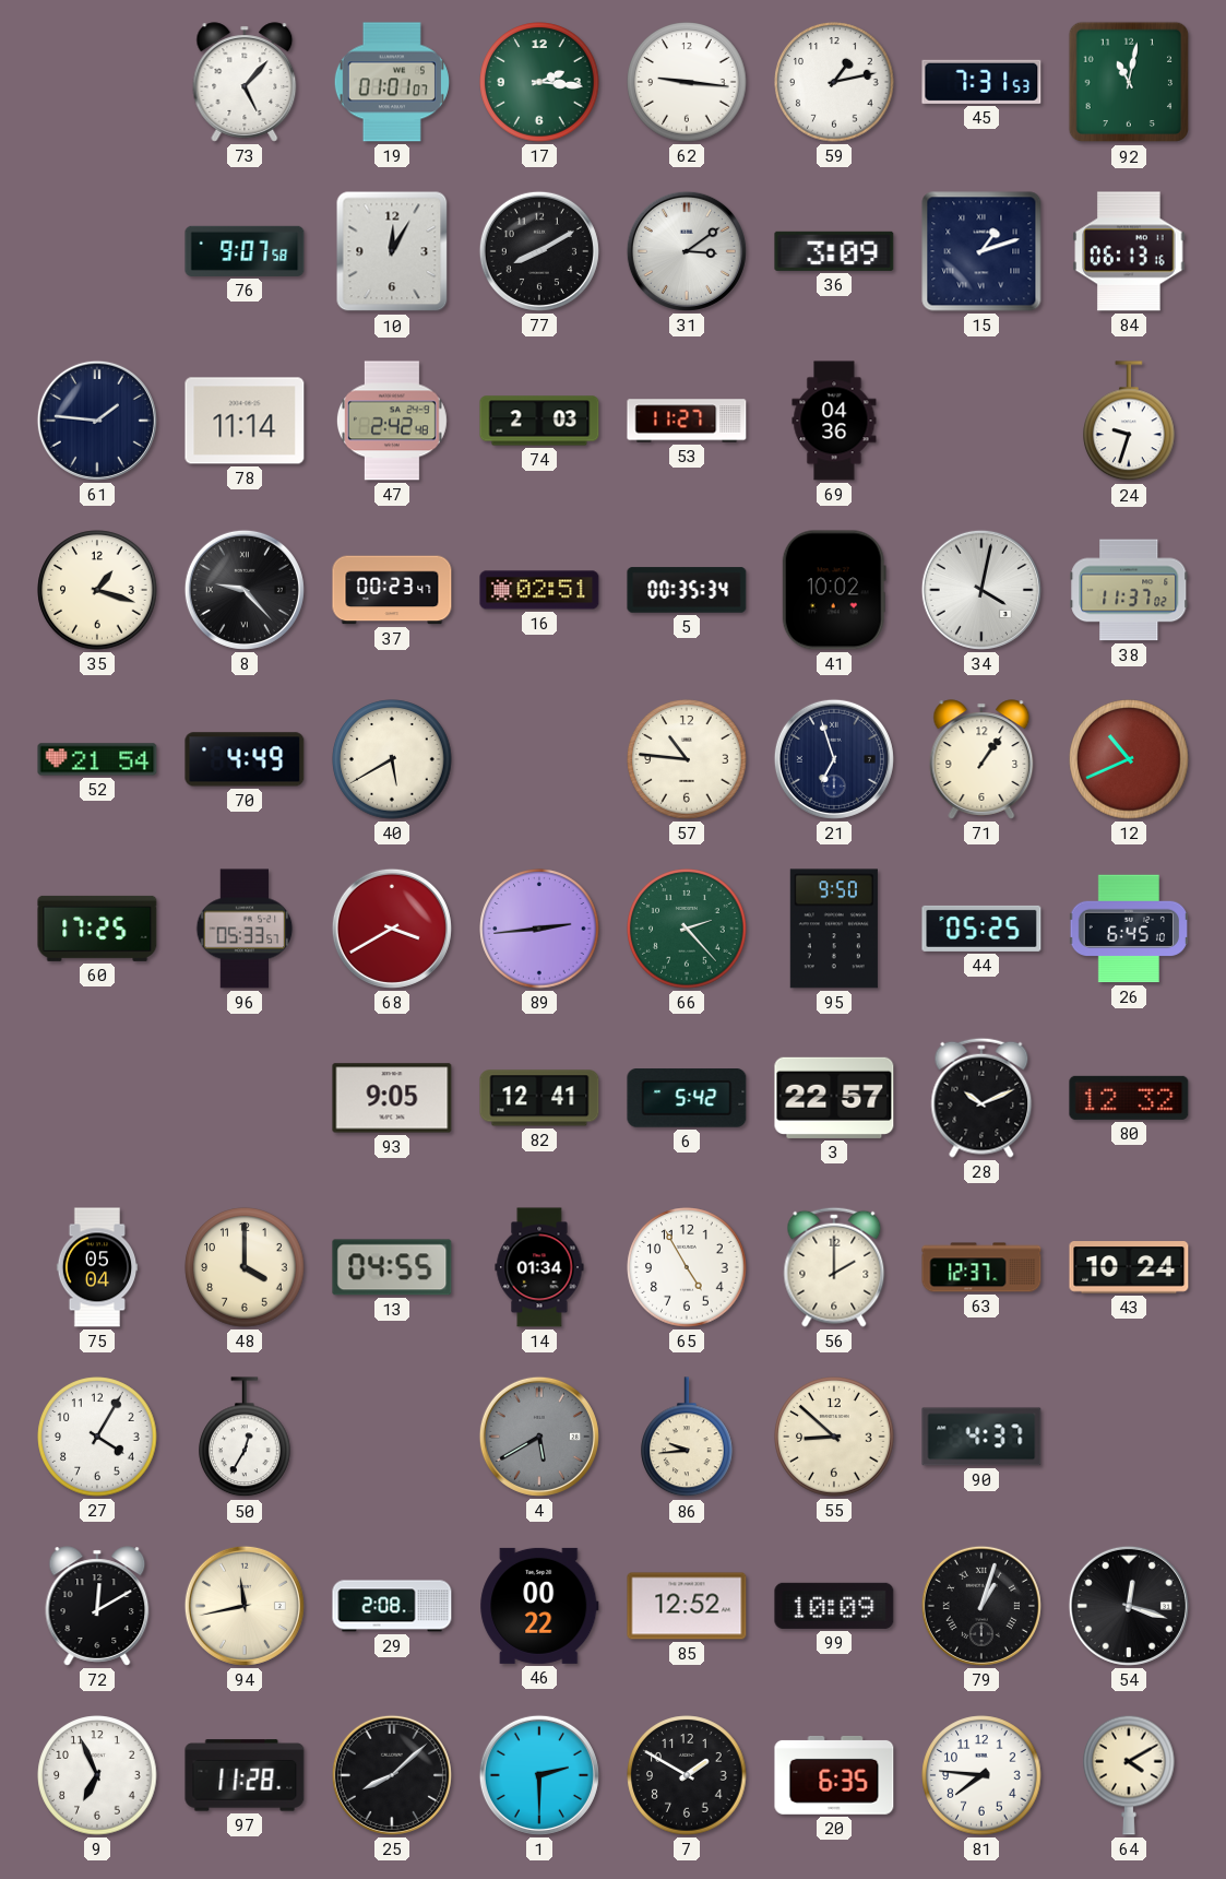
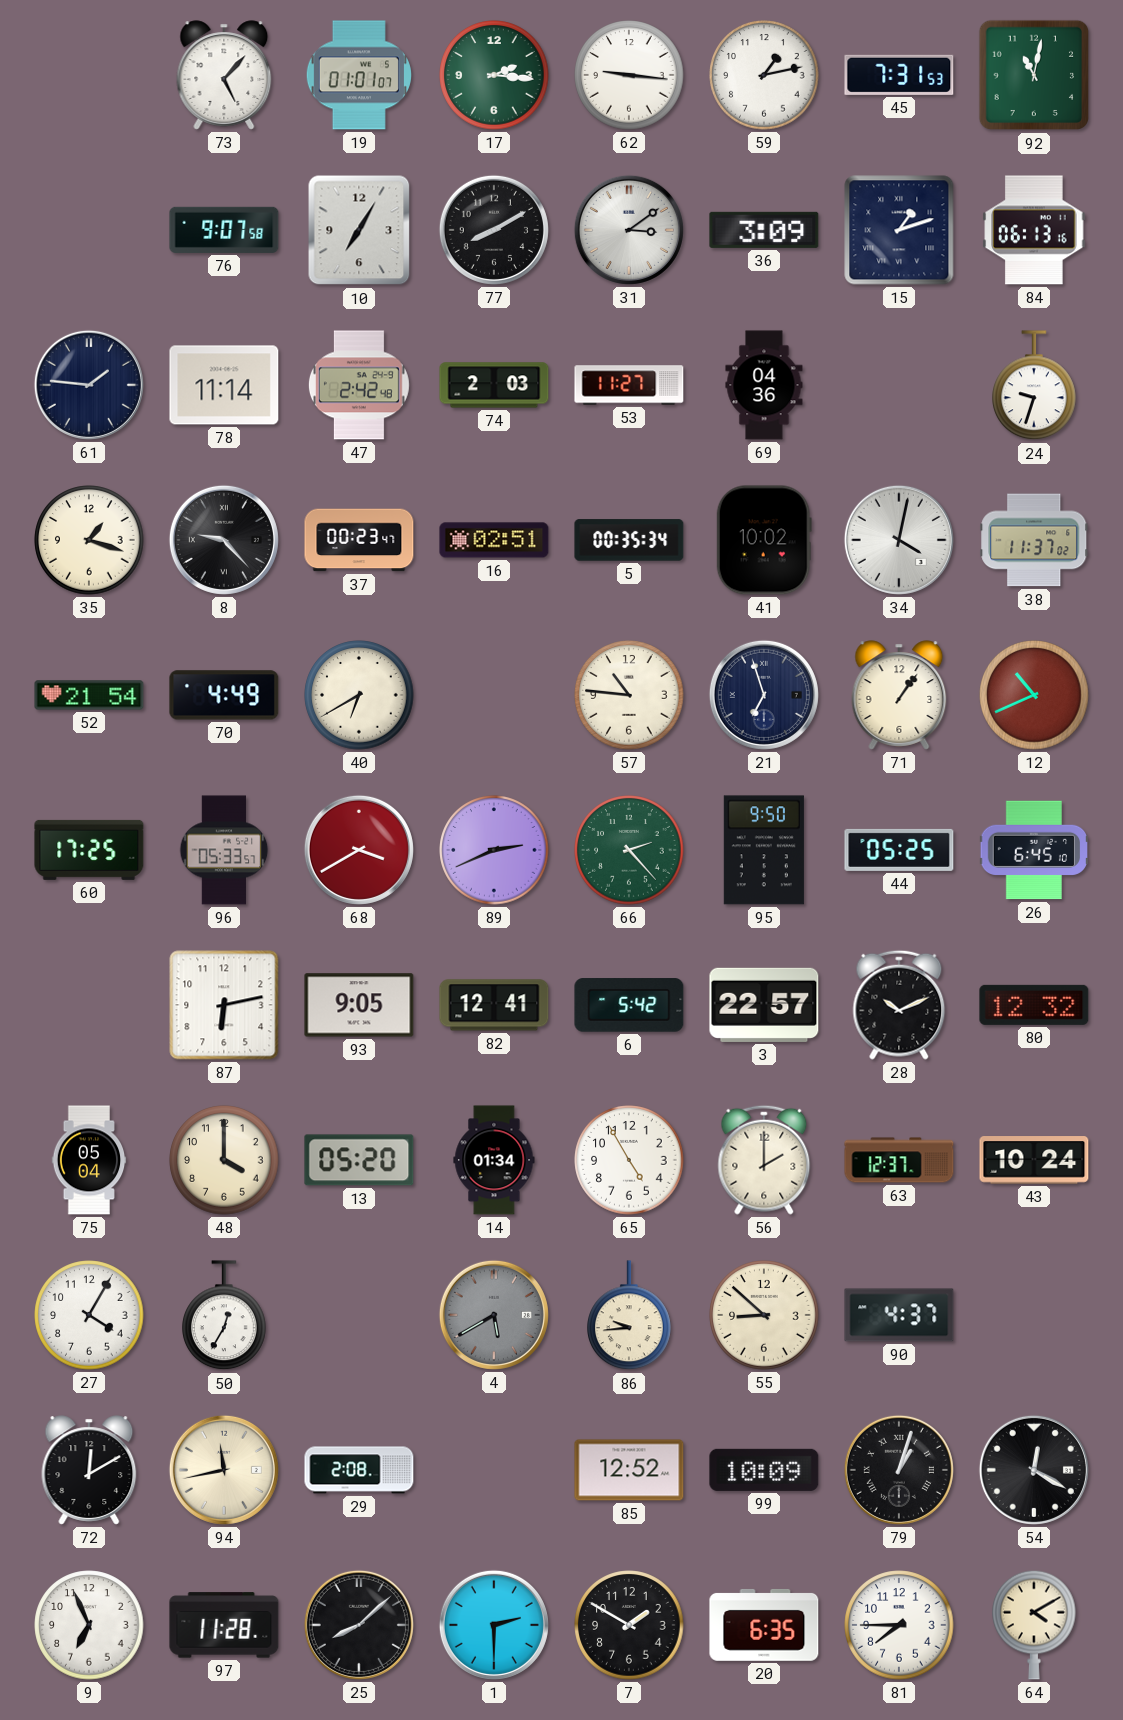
10: 12:05 -> 7:05 (359, 230)
40: 5:40 -> 6:40 (359, 695)
89: 2:44 -> 2:41 (494, 850)
87: none -> 6:13 (224, 1005)
13: 04:55 -> 05:20 (359, 1160)
46: 00:22 -> none (539, 1606)
54: 12:18 -> 12:20 (1034, 1470)
81: 7:46 -> 7:45 (899, 1625)
